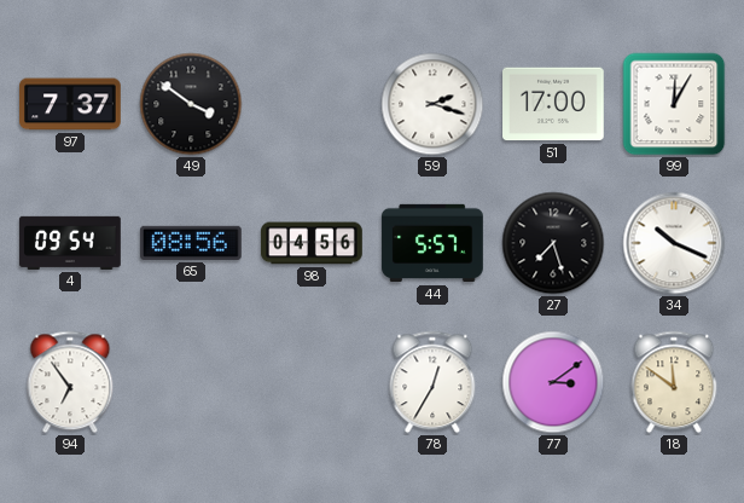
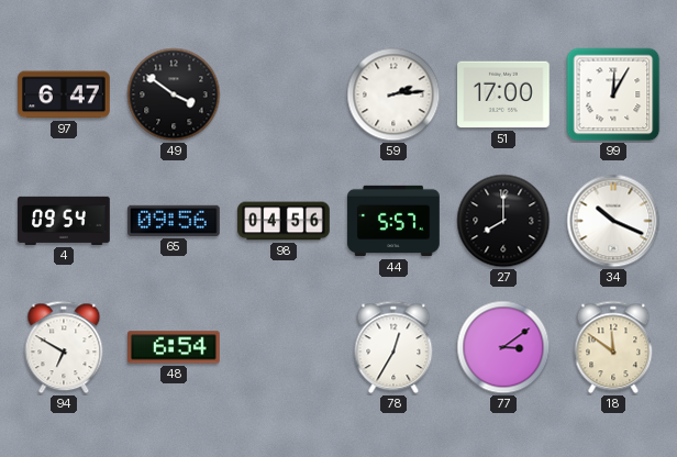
97: 7:37 -> 6:47 (64, 94)
59: 2:18 -> 2:14 (393, 94)
65: 08:56 -> 09:56 (175, 221)
27: 7:27 -> 8:00 (503, 221)
94: 6:54 -> 6:50 (64, 347)
48: none -> 6:54 (175, 347)
